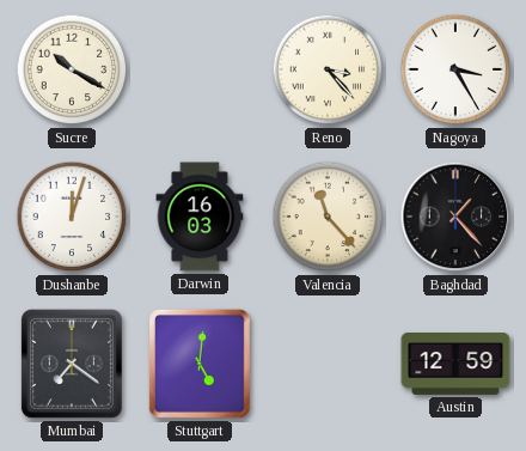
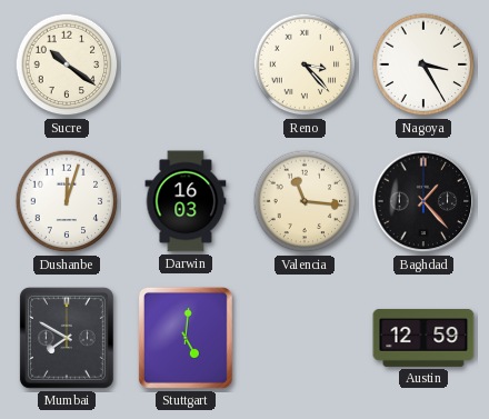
Sucre: 10:20 -> 10:21 (67, 64)
Valencia: 11:23 -> 11:16 (305, 201)
Mumbai: 7:21 -> 7:50 (67, 338)
